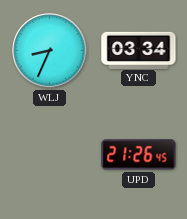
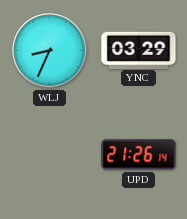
YNC: 03:34 -> 03:29 (139, 50)
UPD: 21:26:45 -> 21:26:14 (139, 155)
